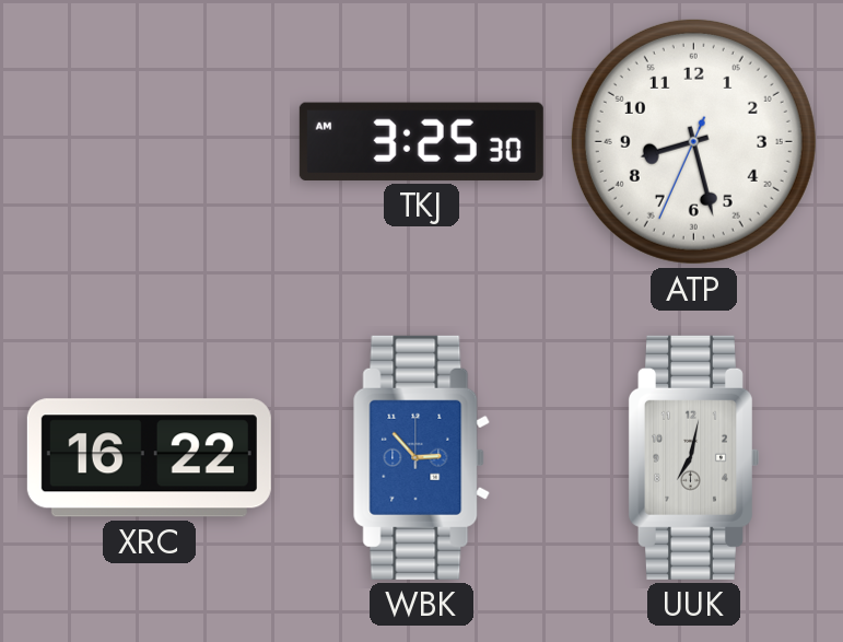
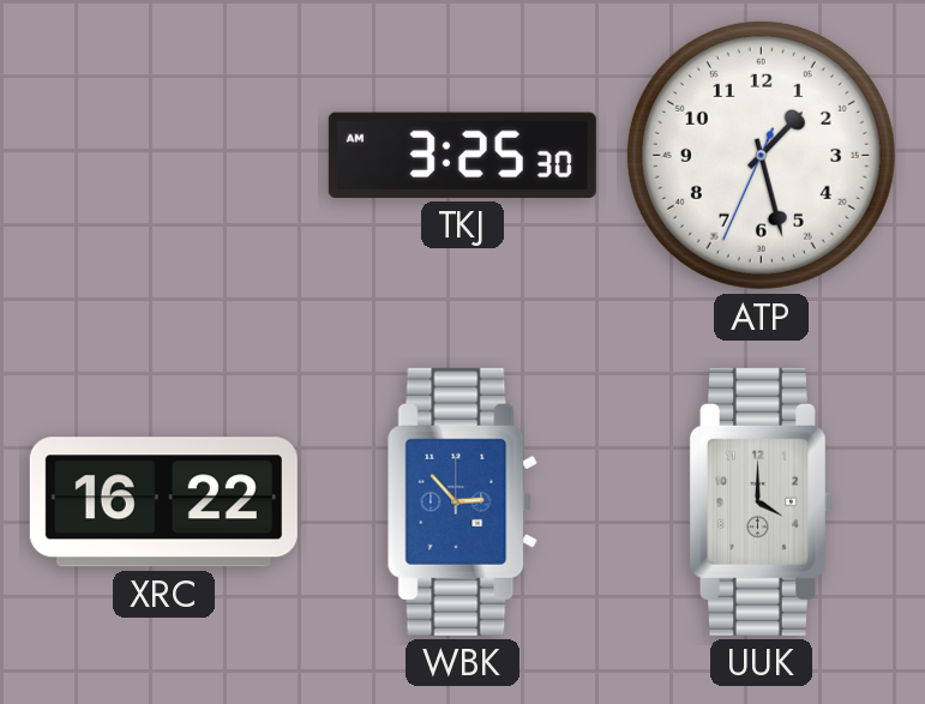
ATP: 8:27 -> 1:27 (761, 155)
UUK: 7:02 -> 4:00 (761, 501)
